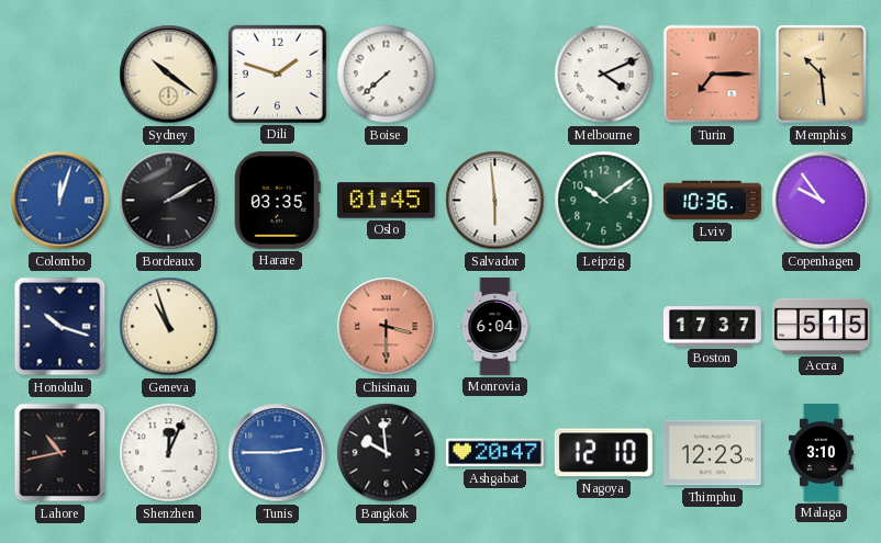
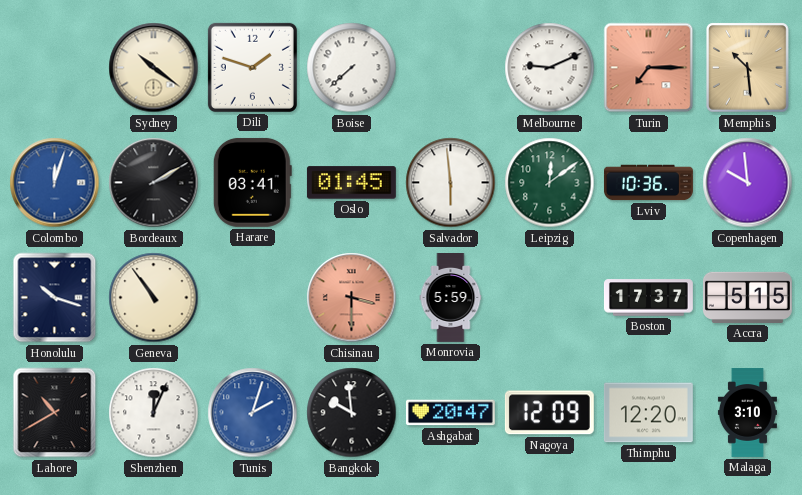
Melbourne: 4:11 -> 9:11 (550, 68)
Harare: 03:35 -> 03:41 (252, 182)
Leipzig: 10:09 -> 12:09 (550, 183)
Copenhagen: 9:54 -> 9:59 (748, 183)
Geneva: 10:57 -> 10:54 (154, 298)
Monrovia: 6:04 -> 5:59 (451, 298)
Lahore: 10:43 -> 10:40 (55, 413)
Tunis: 2:45 -> 2:03 (253, 413)
Nagoya: 12:10 -> 12:09 (549, 413)
Thimphu: 12:23 -> 12:20 (648, 413)
